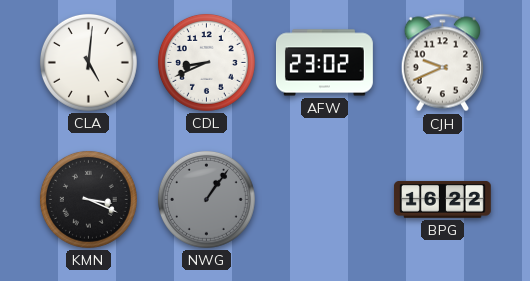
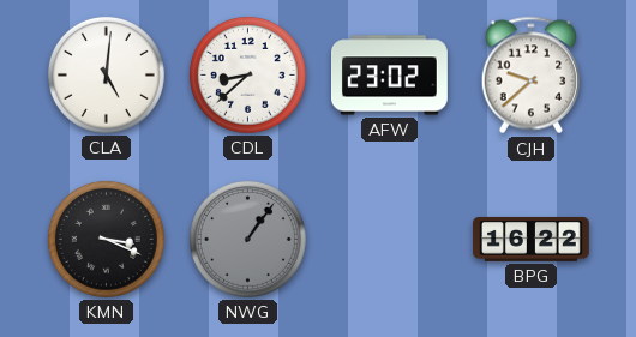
CDL: 8:41 -> 8:38 (247, 74)
CJH: 9:41 -> 9:38 (530, 76)
